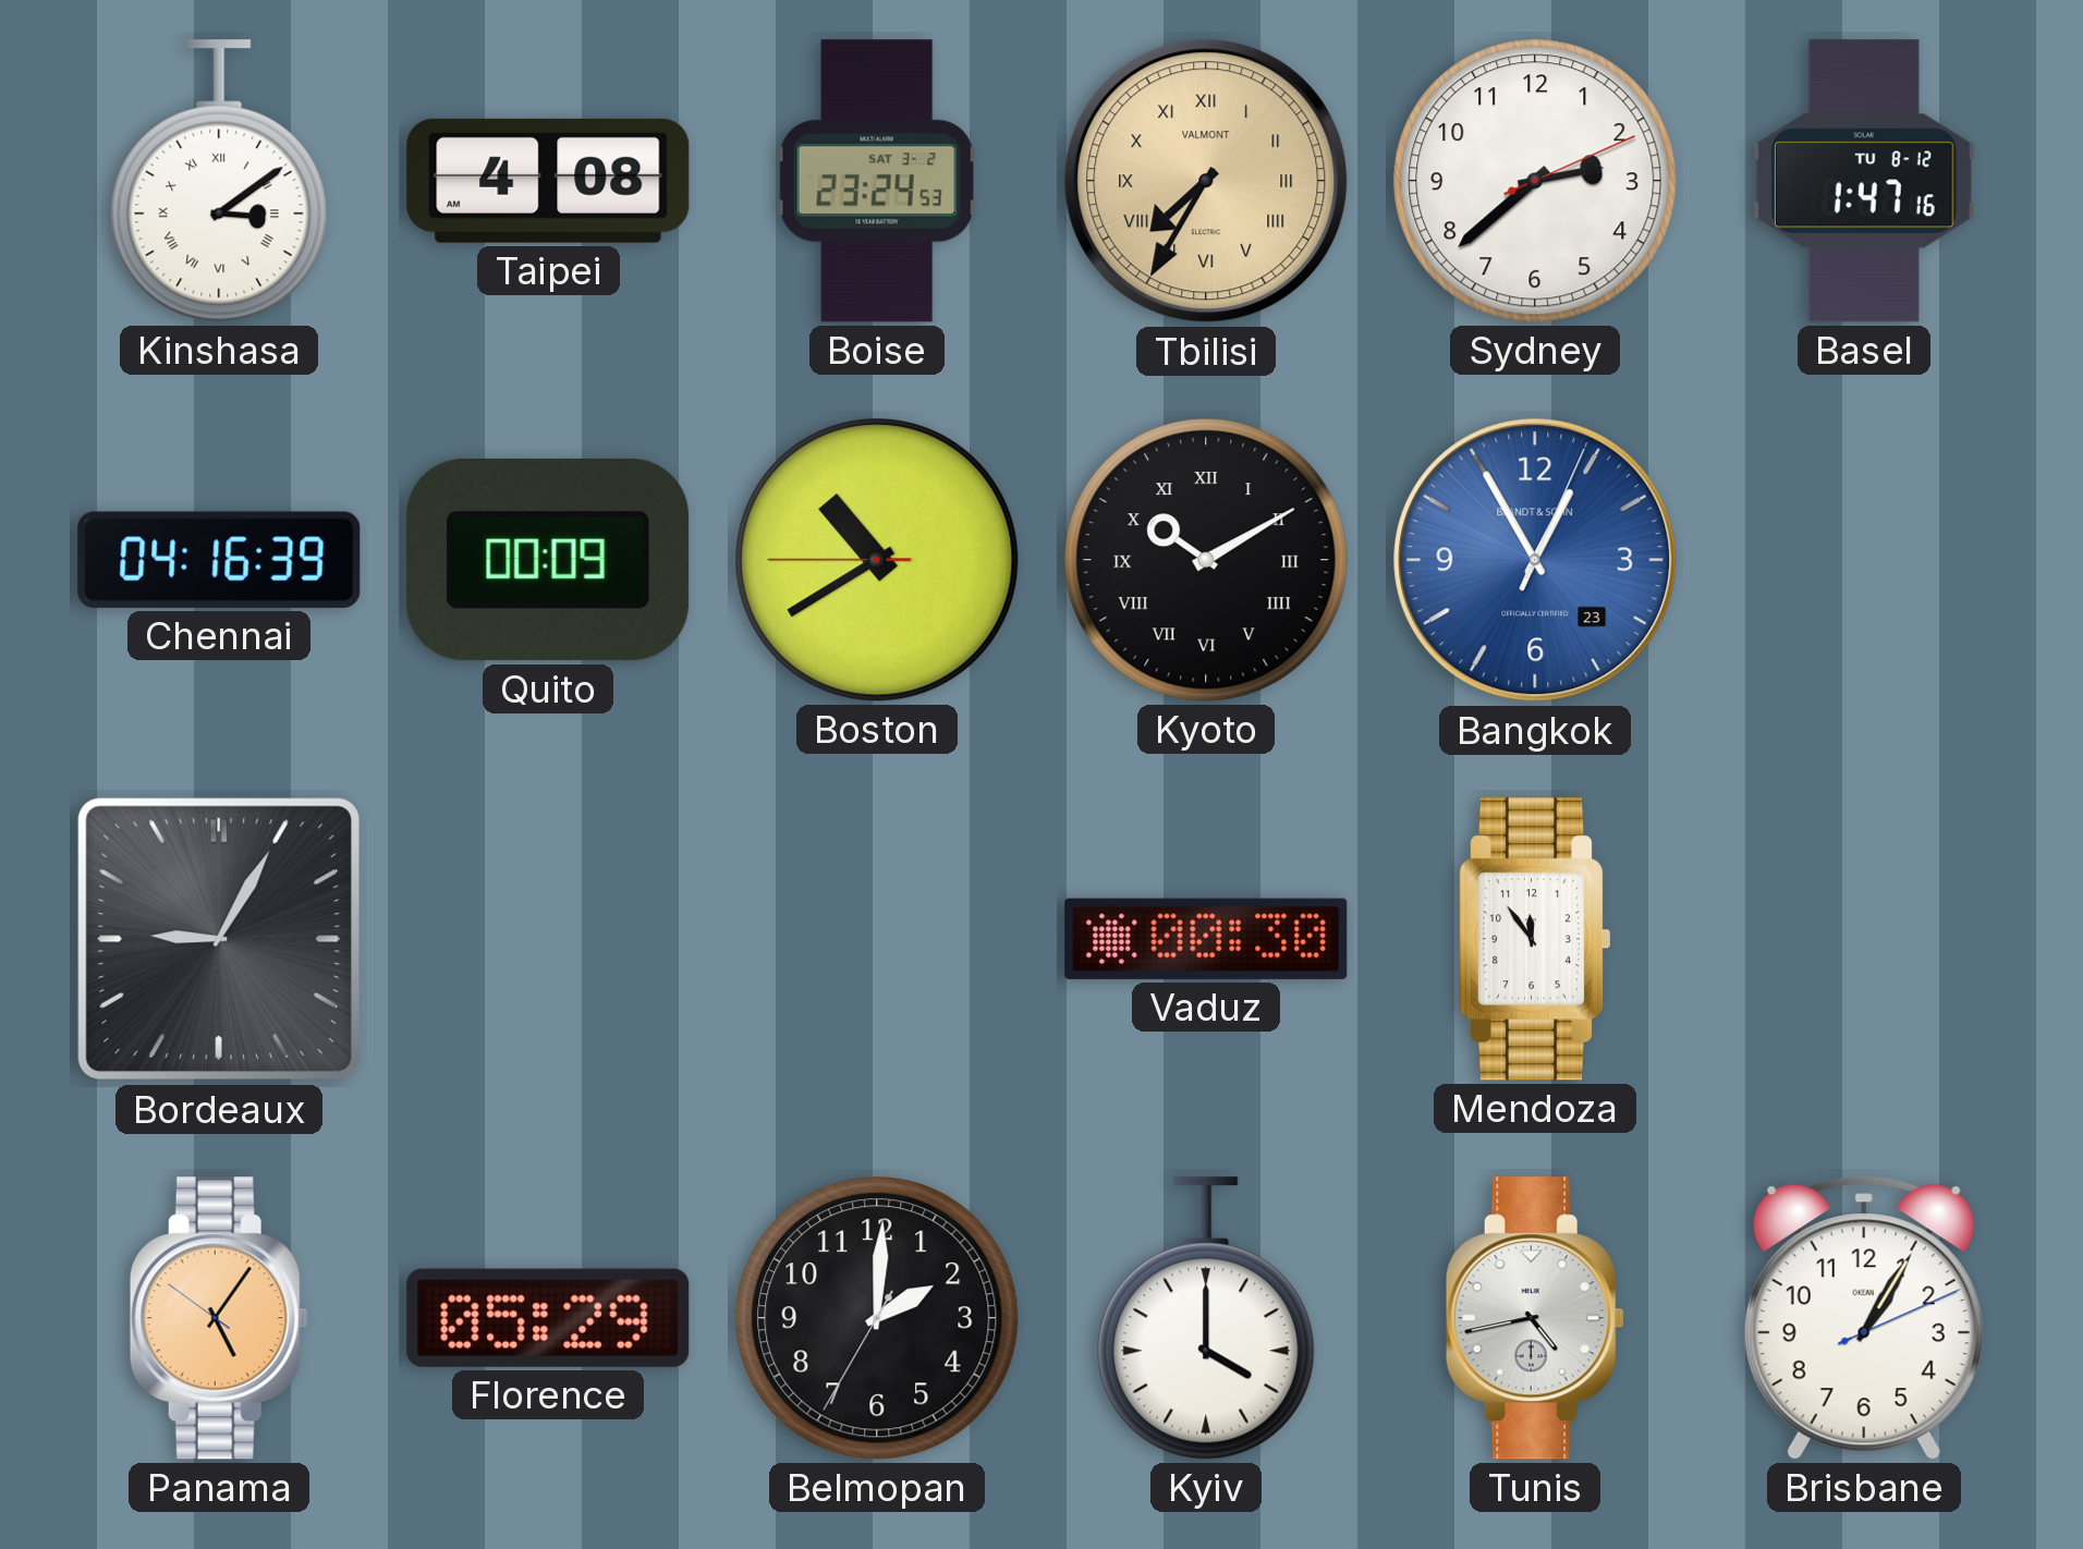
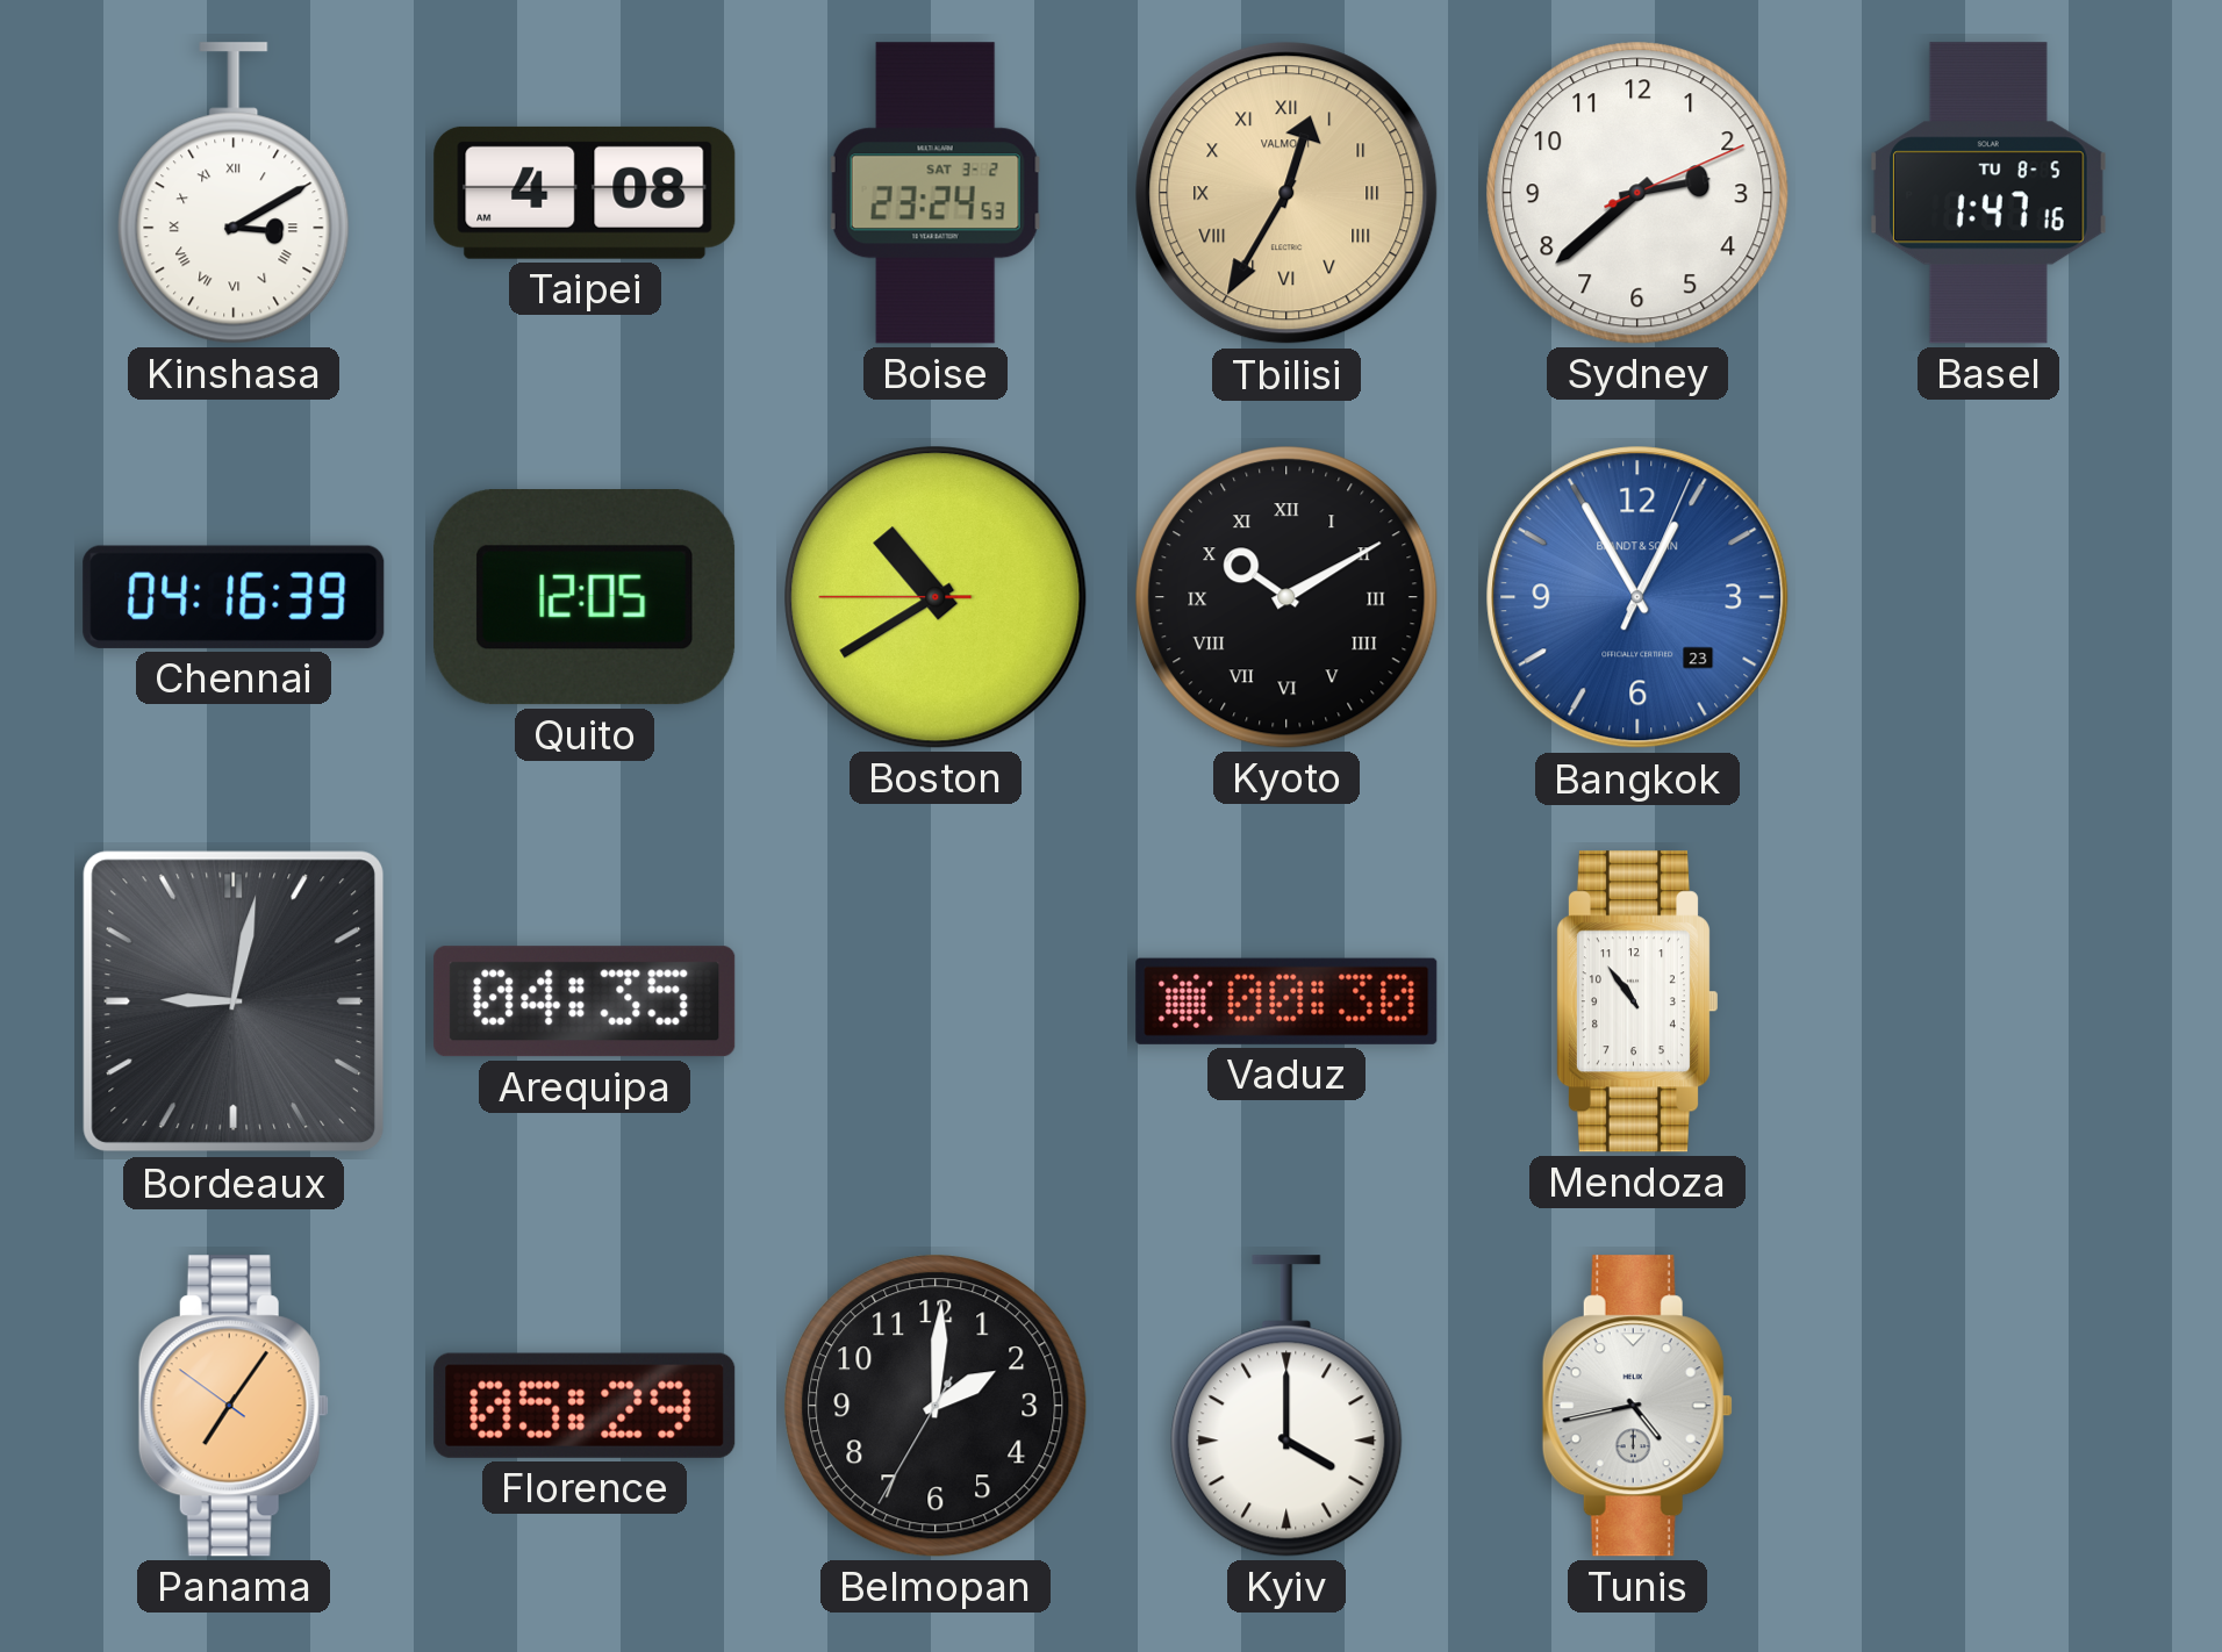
Kinshasa: 3:09 -> 3:10 (234, 193)
Tbilisi: 7:35 -> 12:35 (1286, 193)
Basel date: TU 8-12 -> TU 8-5 (1988, 193)
Quito: 00:09 -> 12:05 (586, 598)
Bordeaux: 9:05 -> 9:02 (234, 1001)
Arequipa: none -> 04:35 (585, 1001)
Mendoza: 11:54 -> 10:54 (1636, 1001)
Panama: 5:05 -> 7:05 (234, 1406)
Brisbane: 1:05 -> none (1864, 1318)
